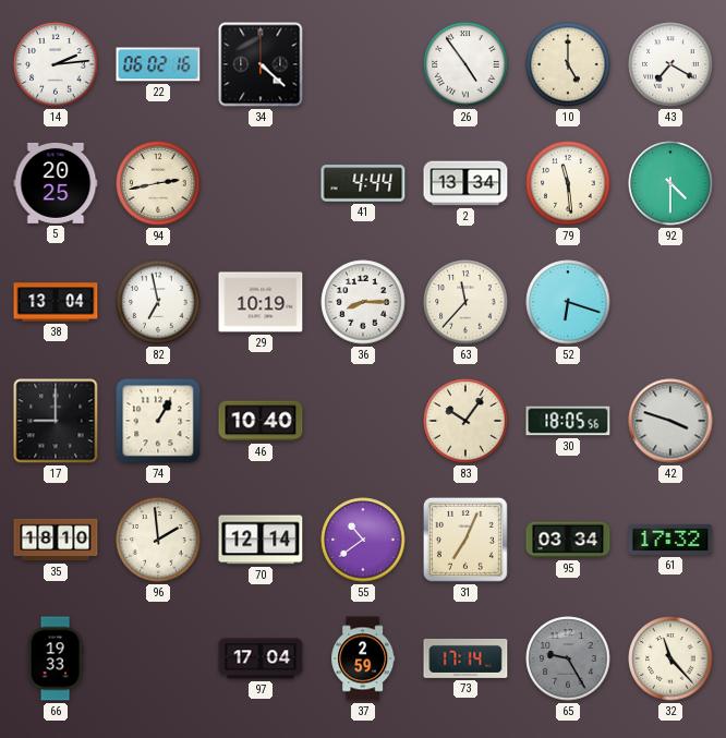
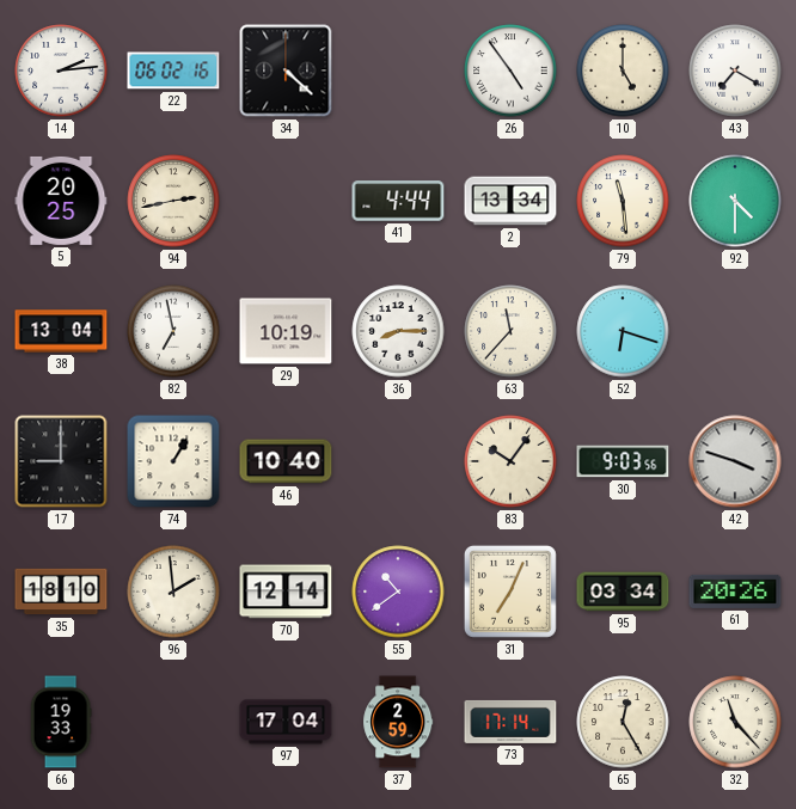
30: 18:05 -> 9:03 (623, 461)
61: 17:32 -> 20:26 (735, 592)
65: 9:25 -> 12:25 (623, 722)
65 dial: grey -> cream (623, 722)
